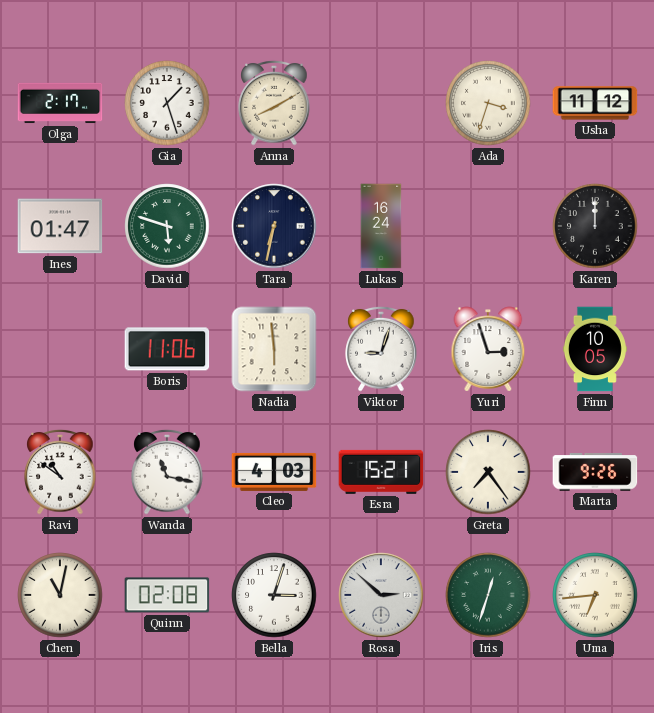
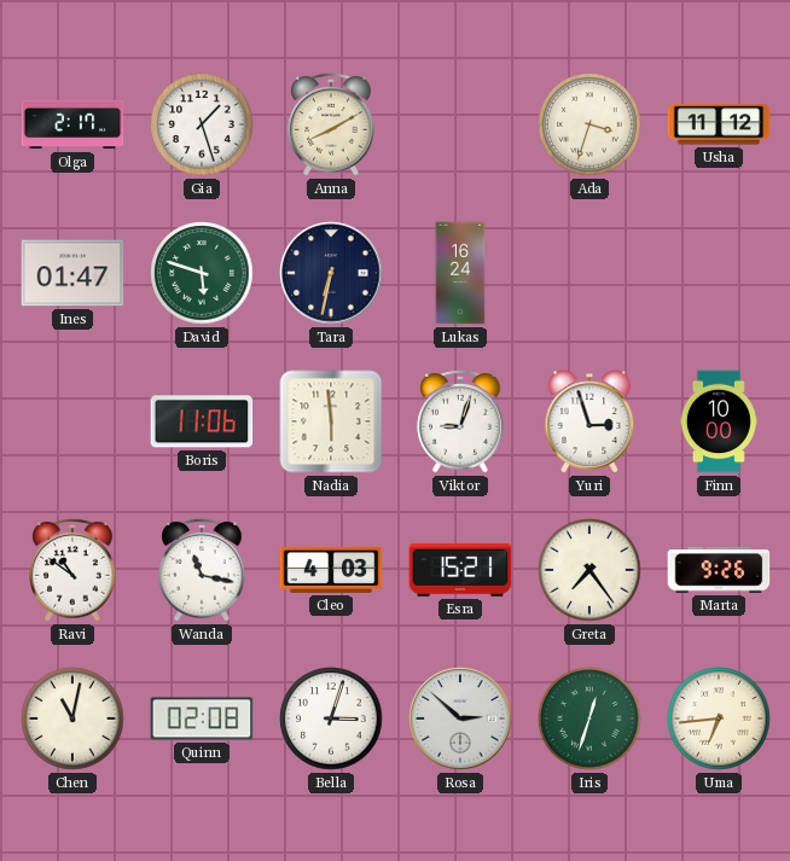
Karen: 12:00 -> none (595, 226)
Finn: 10:05 -> 10:00 (719, 421)
